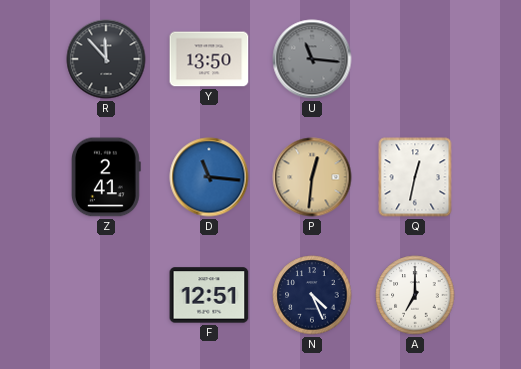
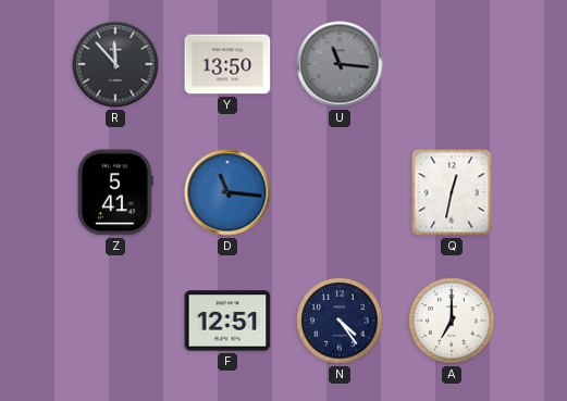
Z: 2:41 -> 5:41 (115, 192)
P: 12:31 -> none (312, 177)
N: 4:26 -> 4:24 (340, 321)
